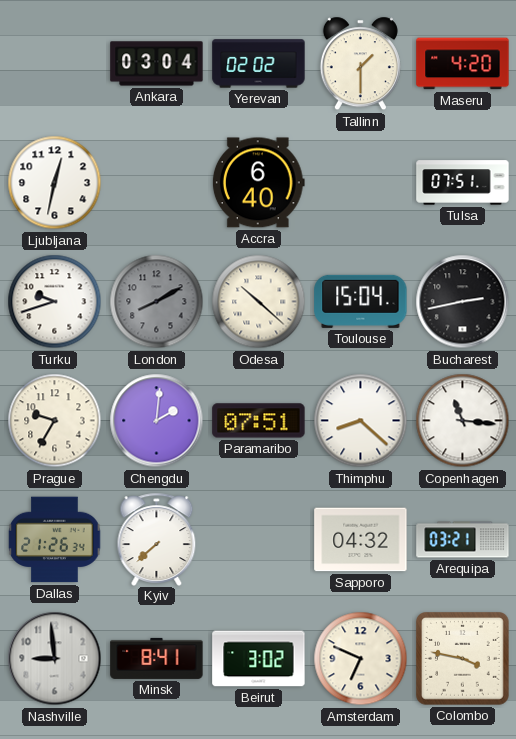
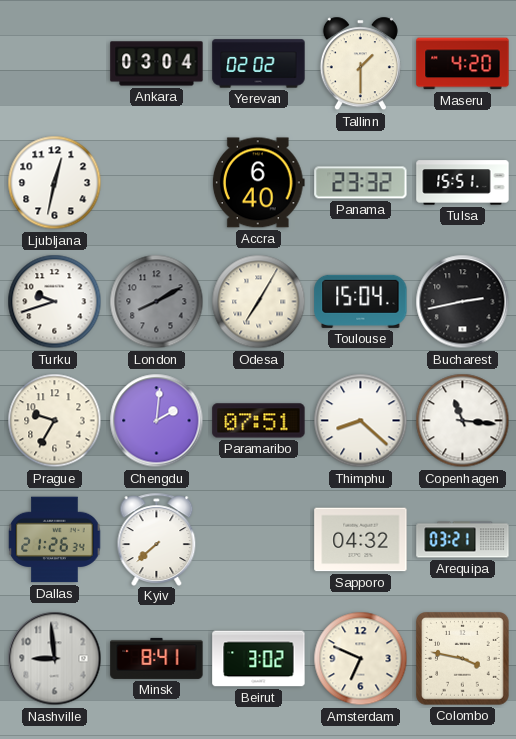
Panama: none -> 23:32 (361, 183)
Tulsa: 07:51 -> 15:51 (463, 183)
Odesa: 10:22 -> 7:05 (259, 302)
